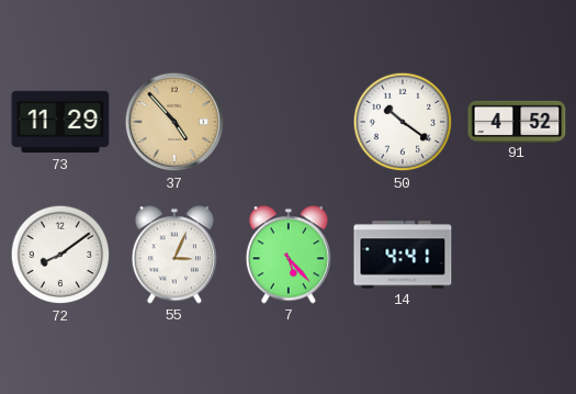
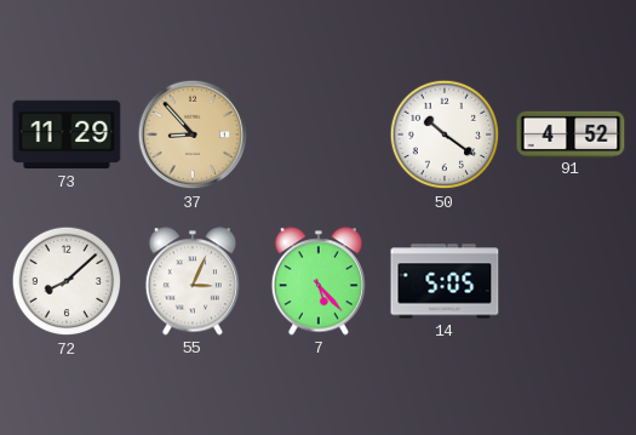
37: 4:53 -> 8:53 (193, 134)
72: 8:09 -> 8:08 (67, 281)
14: 4:41 -> 5:05 (445, 281)
